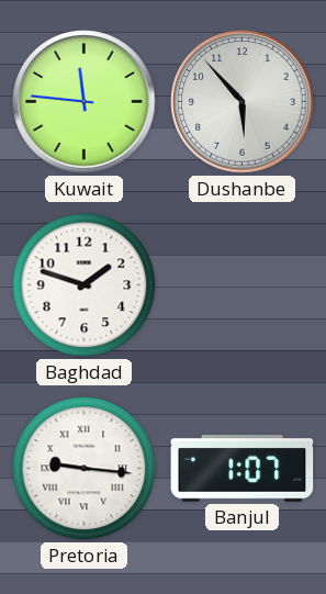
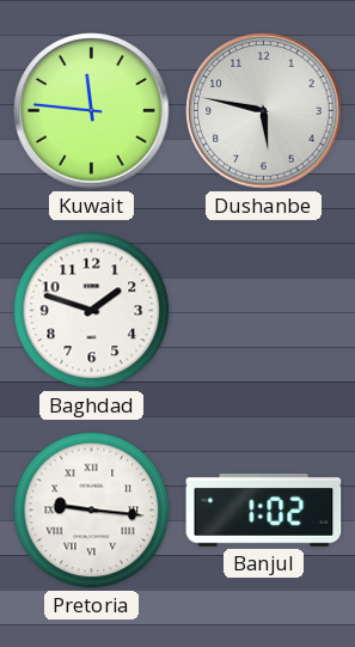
Dushanbe: 5:53 -> 5:47 (264, 111)
Banjul: 1:07 -> 1:02 (264, 511)
